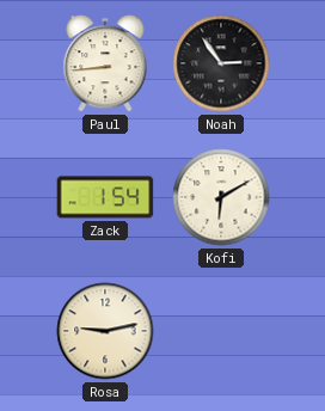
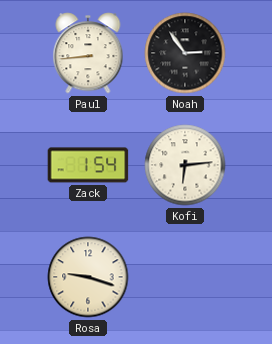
Kofi: 6:10 -> 6:14 (185, 165)
Rosa: 9:13 -> 9:18 (88, 277)
